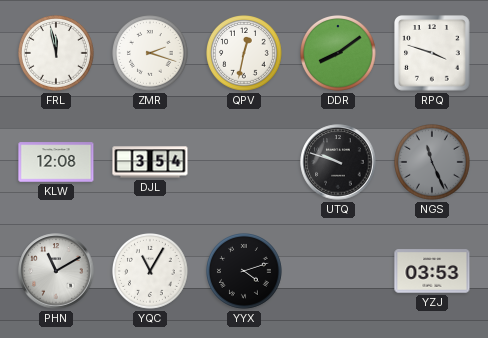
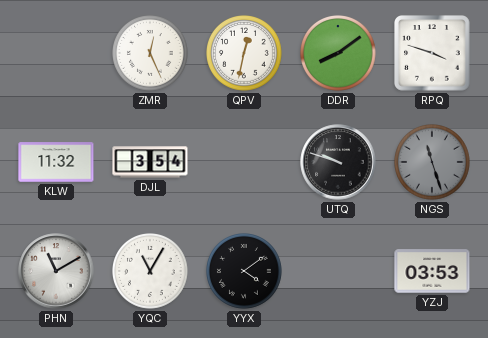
FRL: 11:58 -> none (57, 54)
ZMR: 2:18 -> 12:26 (151, 54)
KLW: 12:08 -> 11:32 (56, 162)
NGS: 11:26 -> 11:27 (433, 163)
YYX: 4:12 -> 4:09 (245, 272)
